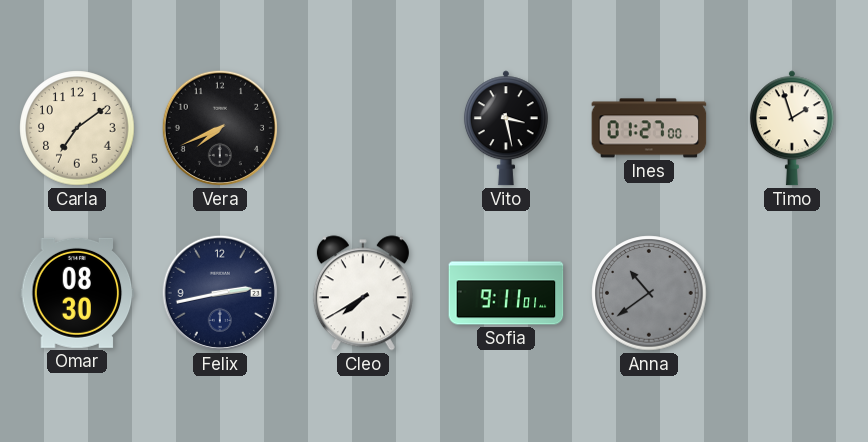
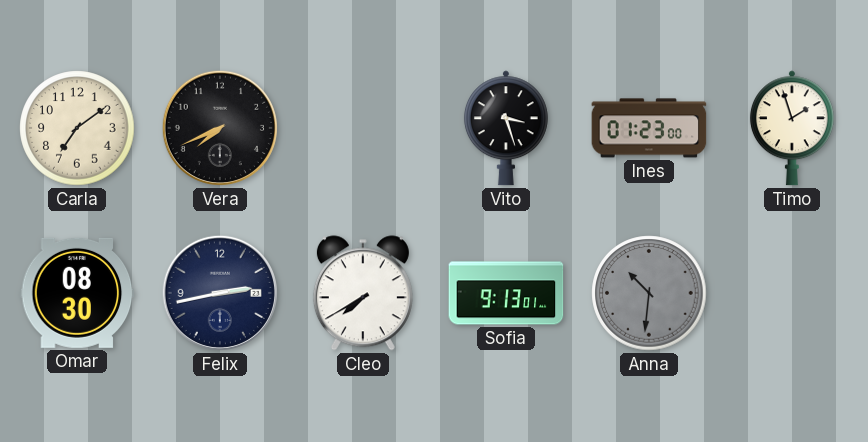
Vito: 3:28 -> 3:27 (506, 128)
Ines: 01:27 -> 01:23 (649, 128)
Sofia: 9:11 -> 9:13 (506, 293)
Anna: 10:39 -> 10:31 (649, 293)
